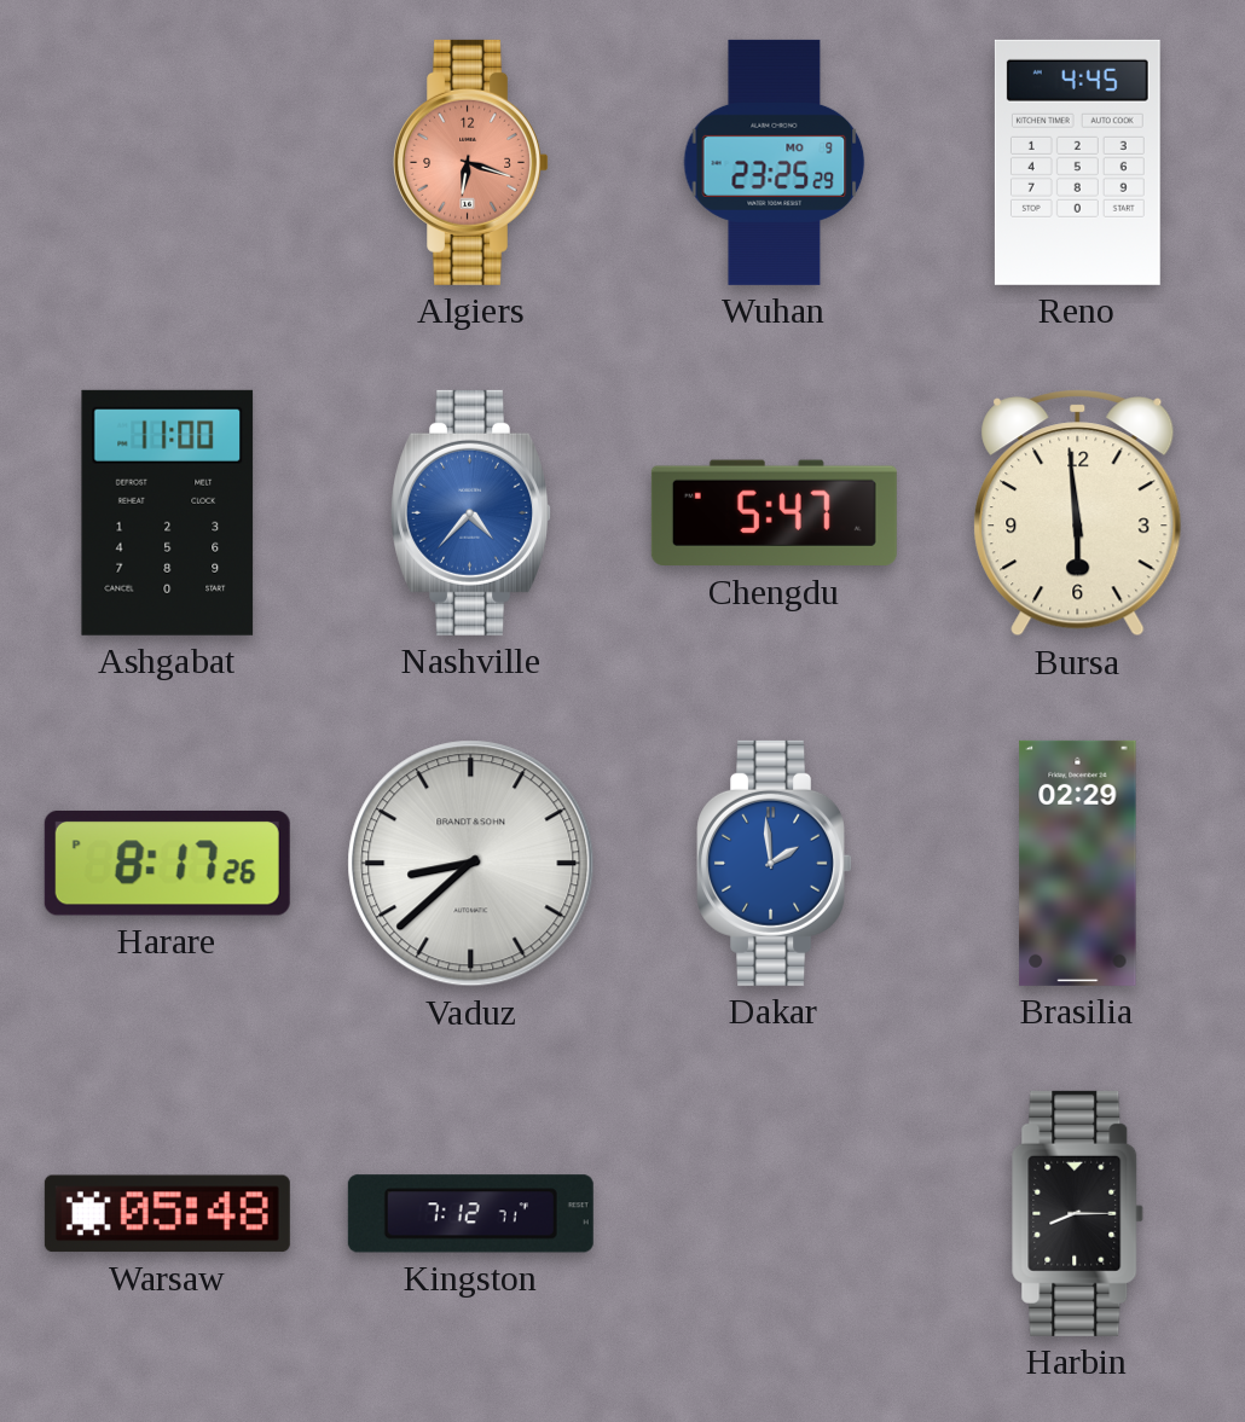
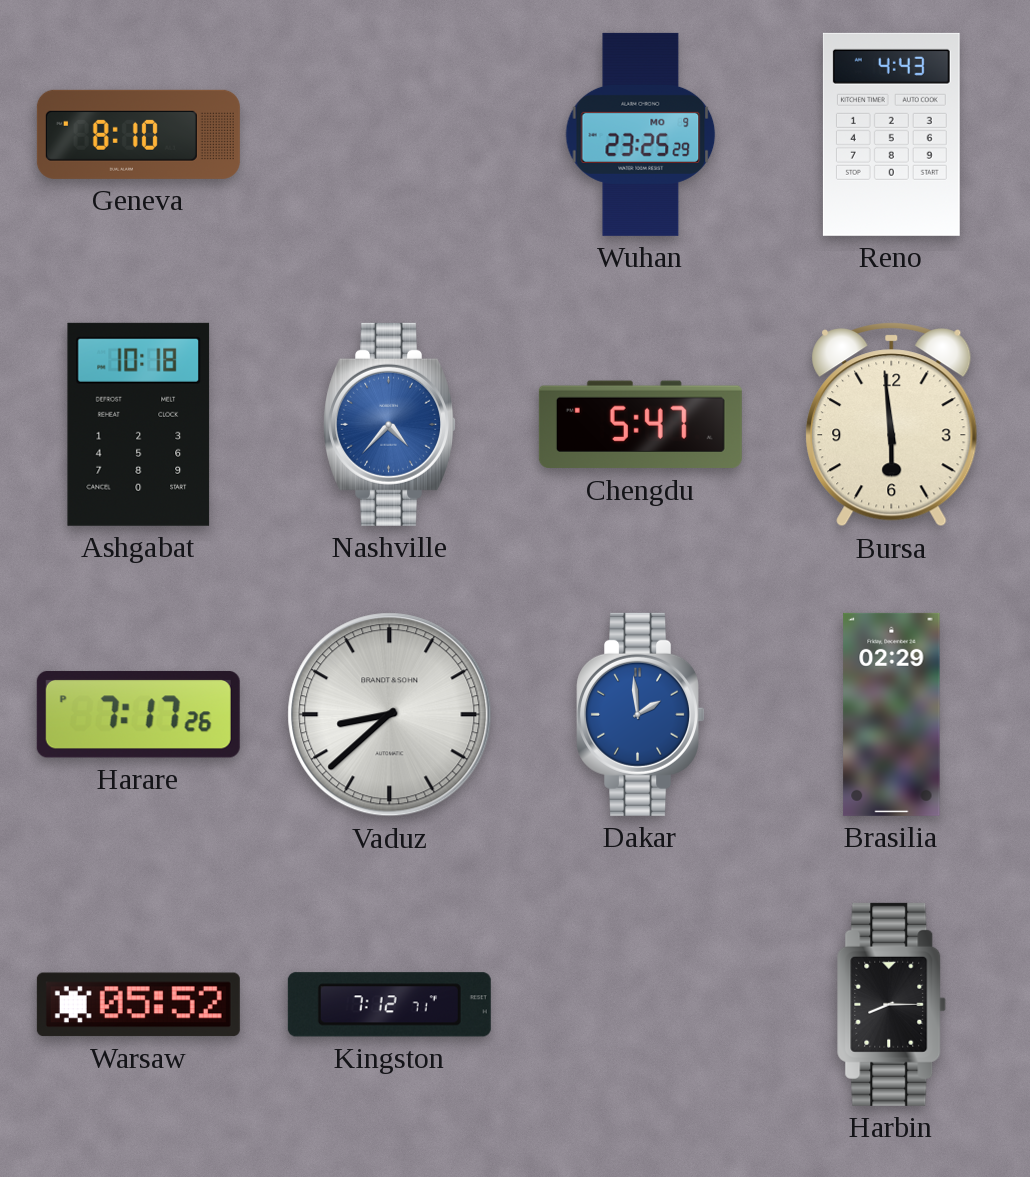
Geneva: none -> 8:10 (138, 134)
Algiers: 6:18 -> none (470, 162)
Reno: 4:45 -> 4:43 (891, 134)
Ashgabat: 11:00 -> 10:18 (139, 424)
Harare: 8:17 -> 7:17 (138, 714)
Warsaw: 05:48 -> 05:52 (138, 1005)
